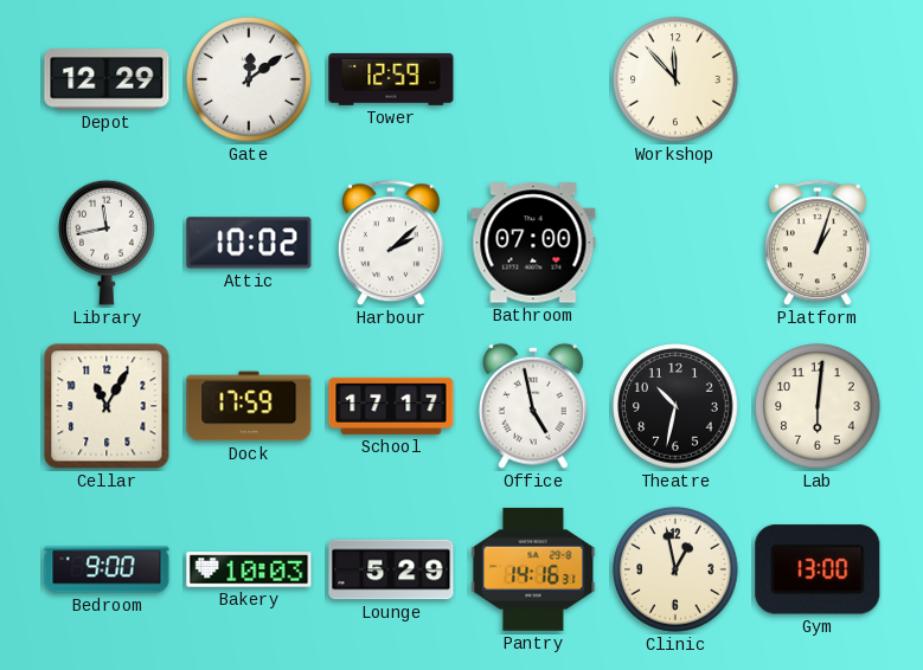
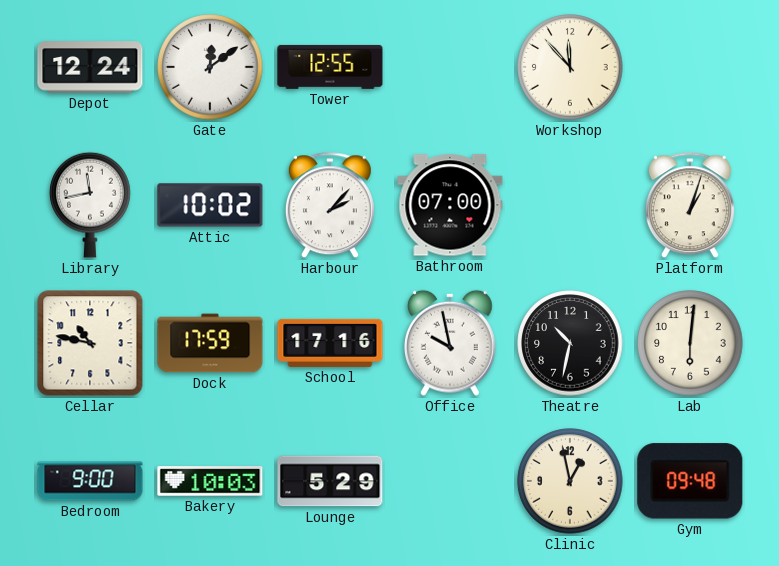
Depot: 12:29 -> 12:24 (90, 67)
Tower: 12:59 -> 12:55 (330, 67)
Harbour: 2:08 -> 2:07 (330, 206)
Cellar: 11:05 -> 10:47 (90, 343)
School: 17:17 -> 17:16 (330, 343)
Office: 4:58 -> 9:58 (451, 343)
Pantry: 14:16 -> none (533, 569)
Gym: 13:00 -> 09:48 (690, 481)
